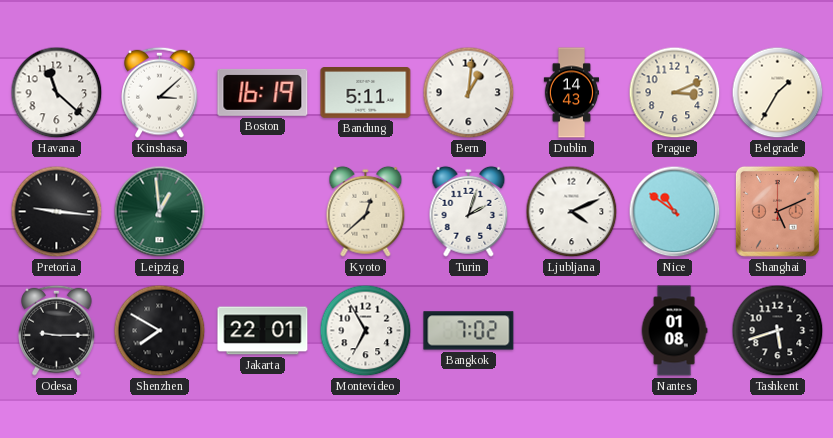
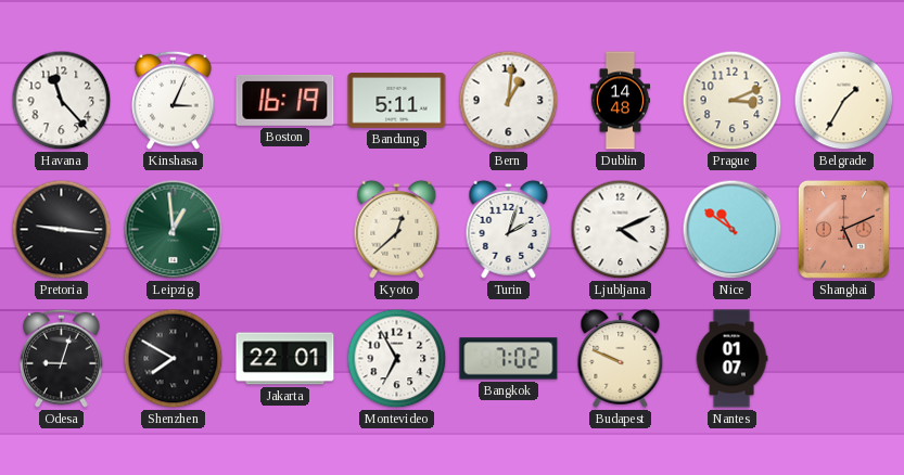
Havana: 11:22 -> 11:23 (62, 101)
Kinshasa: 3:08 -> 3:04 (174, 100)
Dublin: 14:43 -> 14:48 (620, 101)
Odesa: 9:15 -> 9:03 (62, 358)
Budapest: none -> 9:49 (621, 358)
Nantes: 01:08 -> 01:07 (731, 359)
Tashkent: 5:42 -> none (778, 331)
